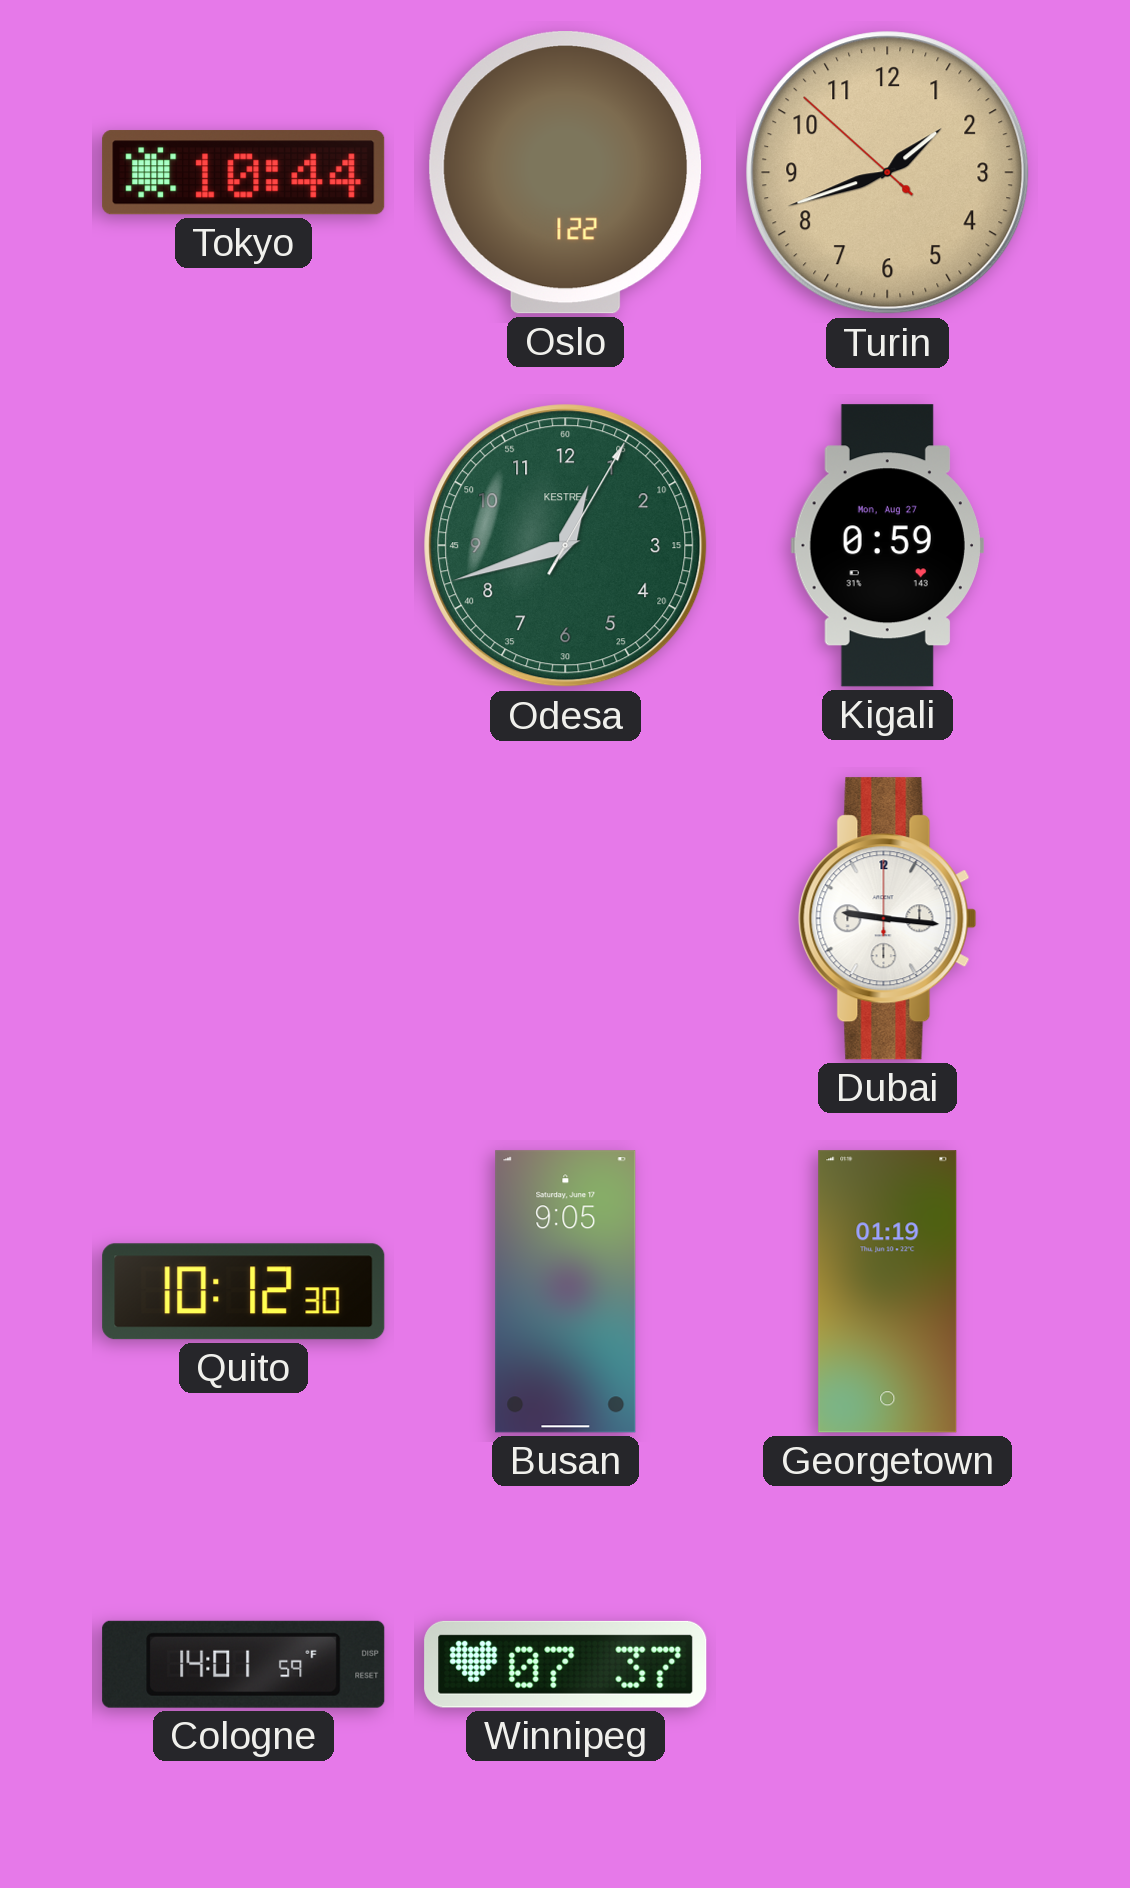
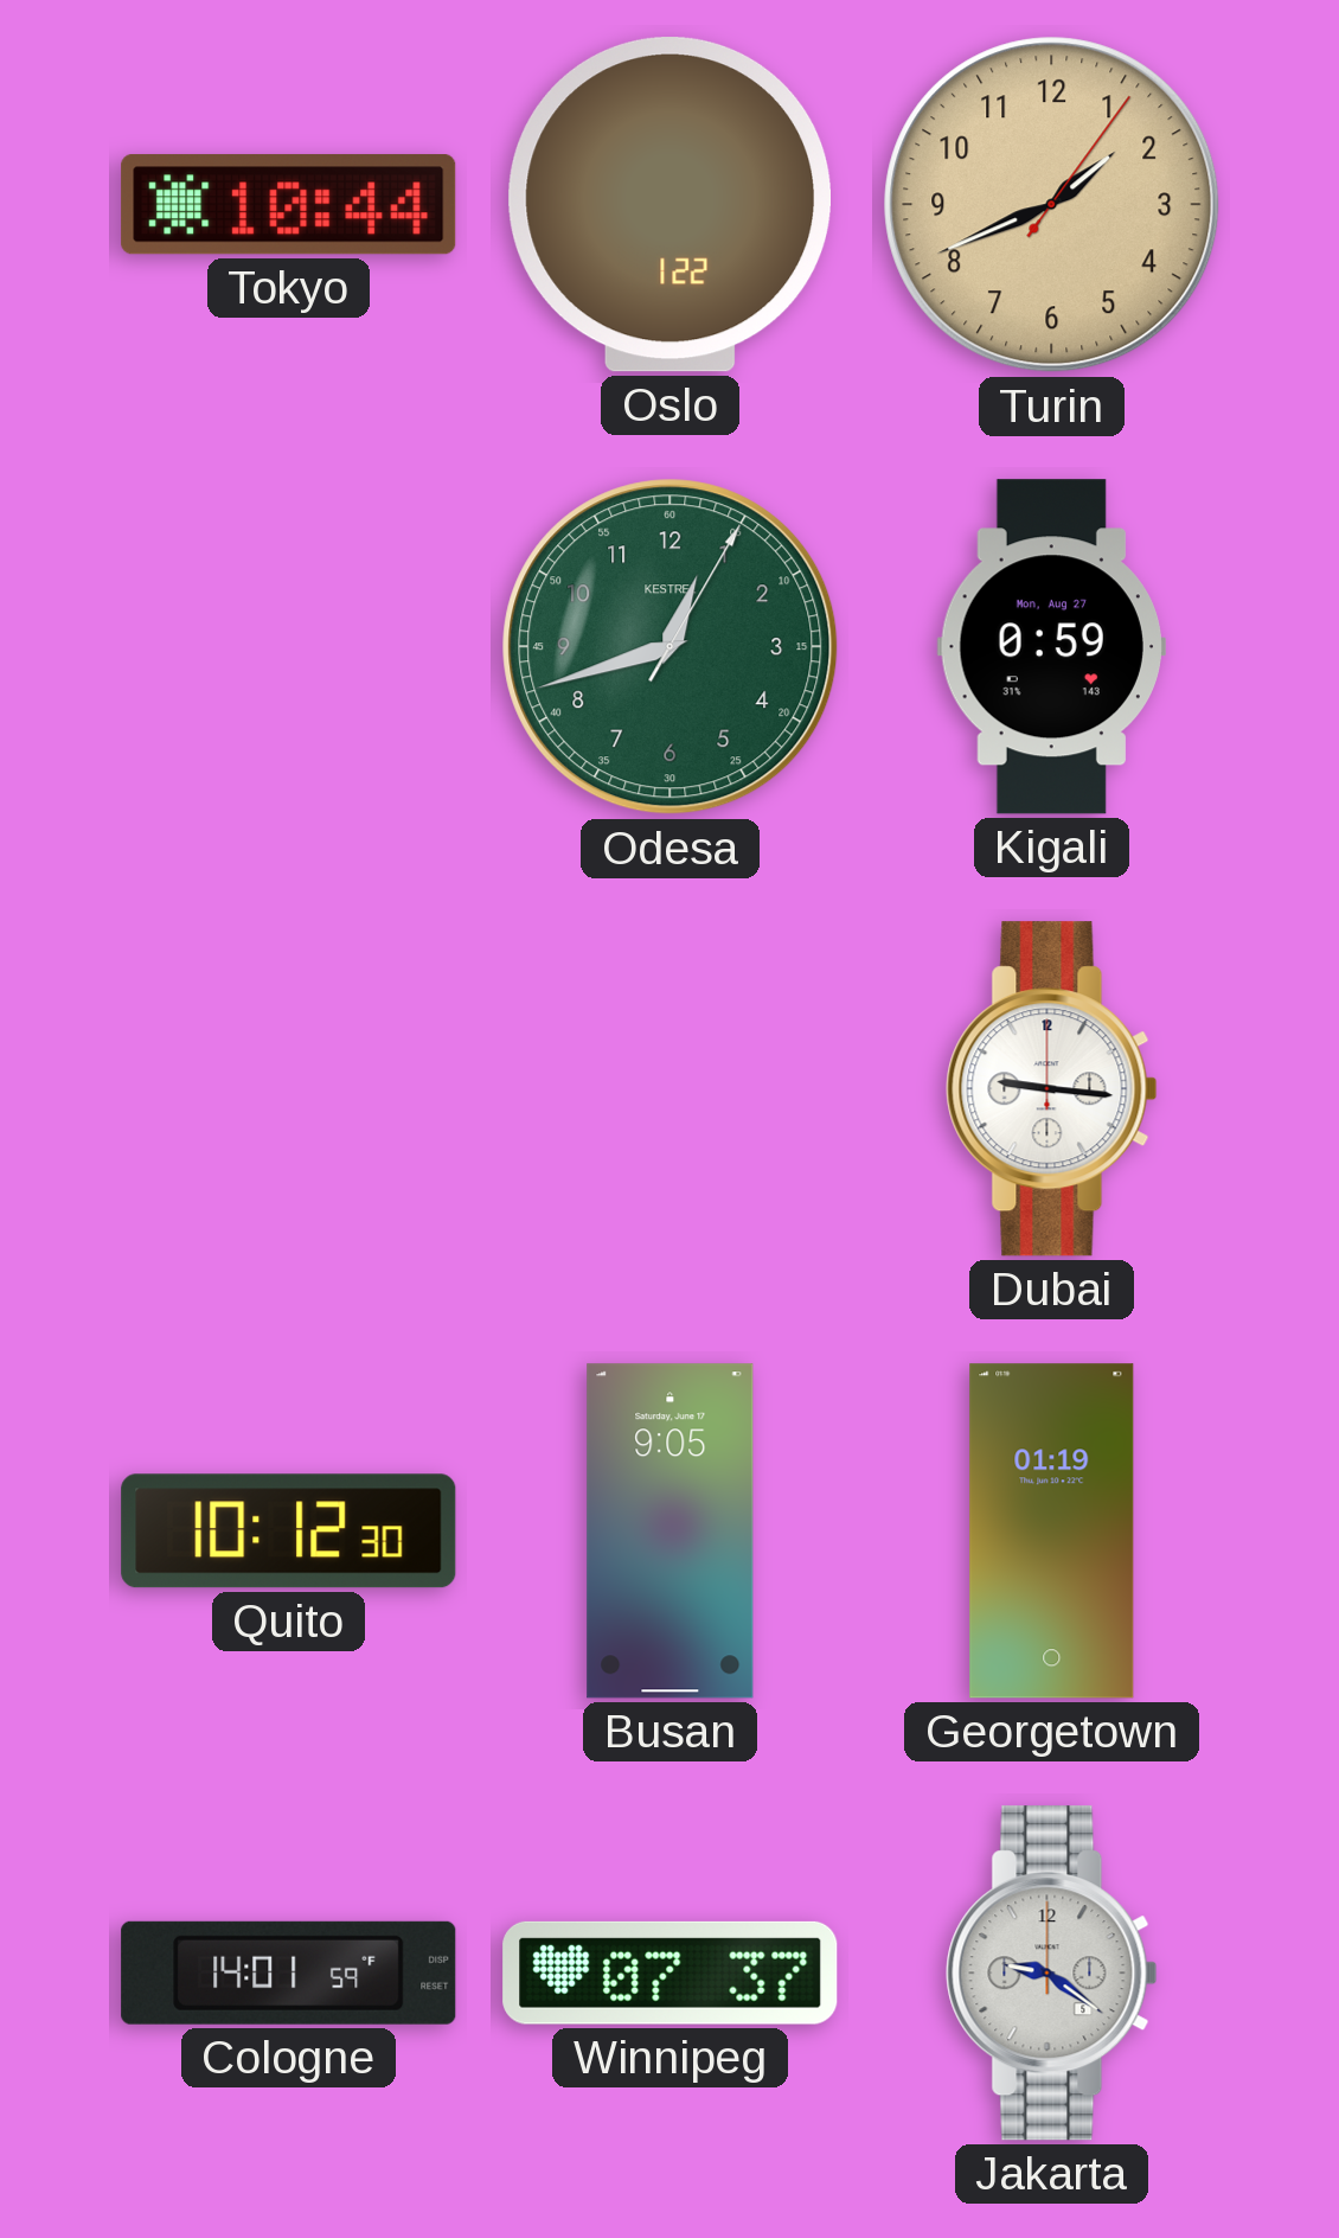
Turin: 1:41:52 -> 1:41:06 (1052, 205)
Jakarta: none -> 9:21 (1052, 1974)
